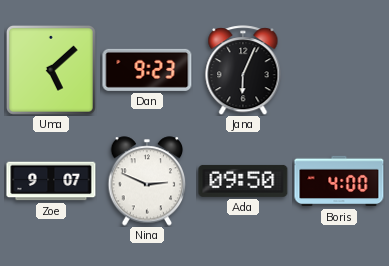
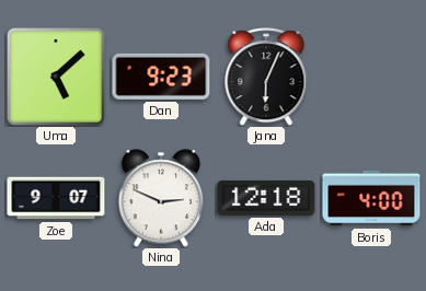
Ada: 09:50 -> 12:18 (266, 198)
